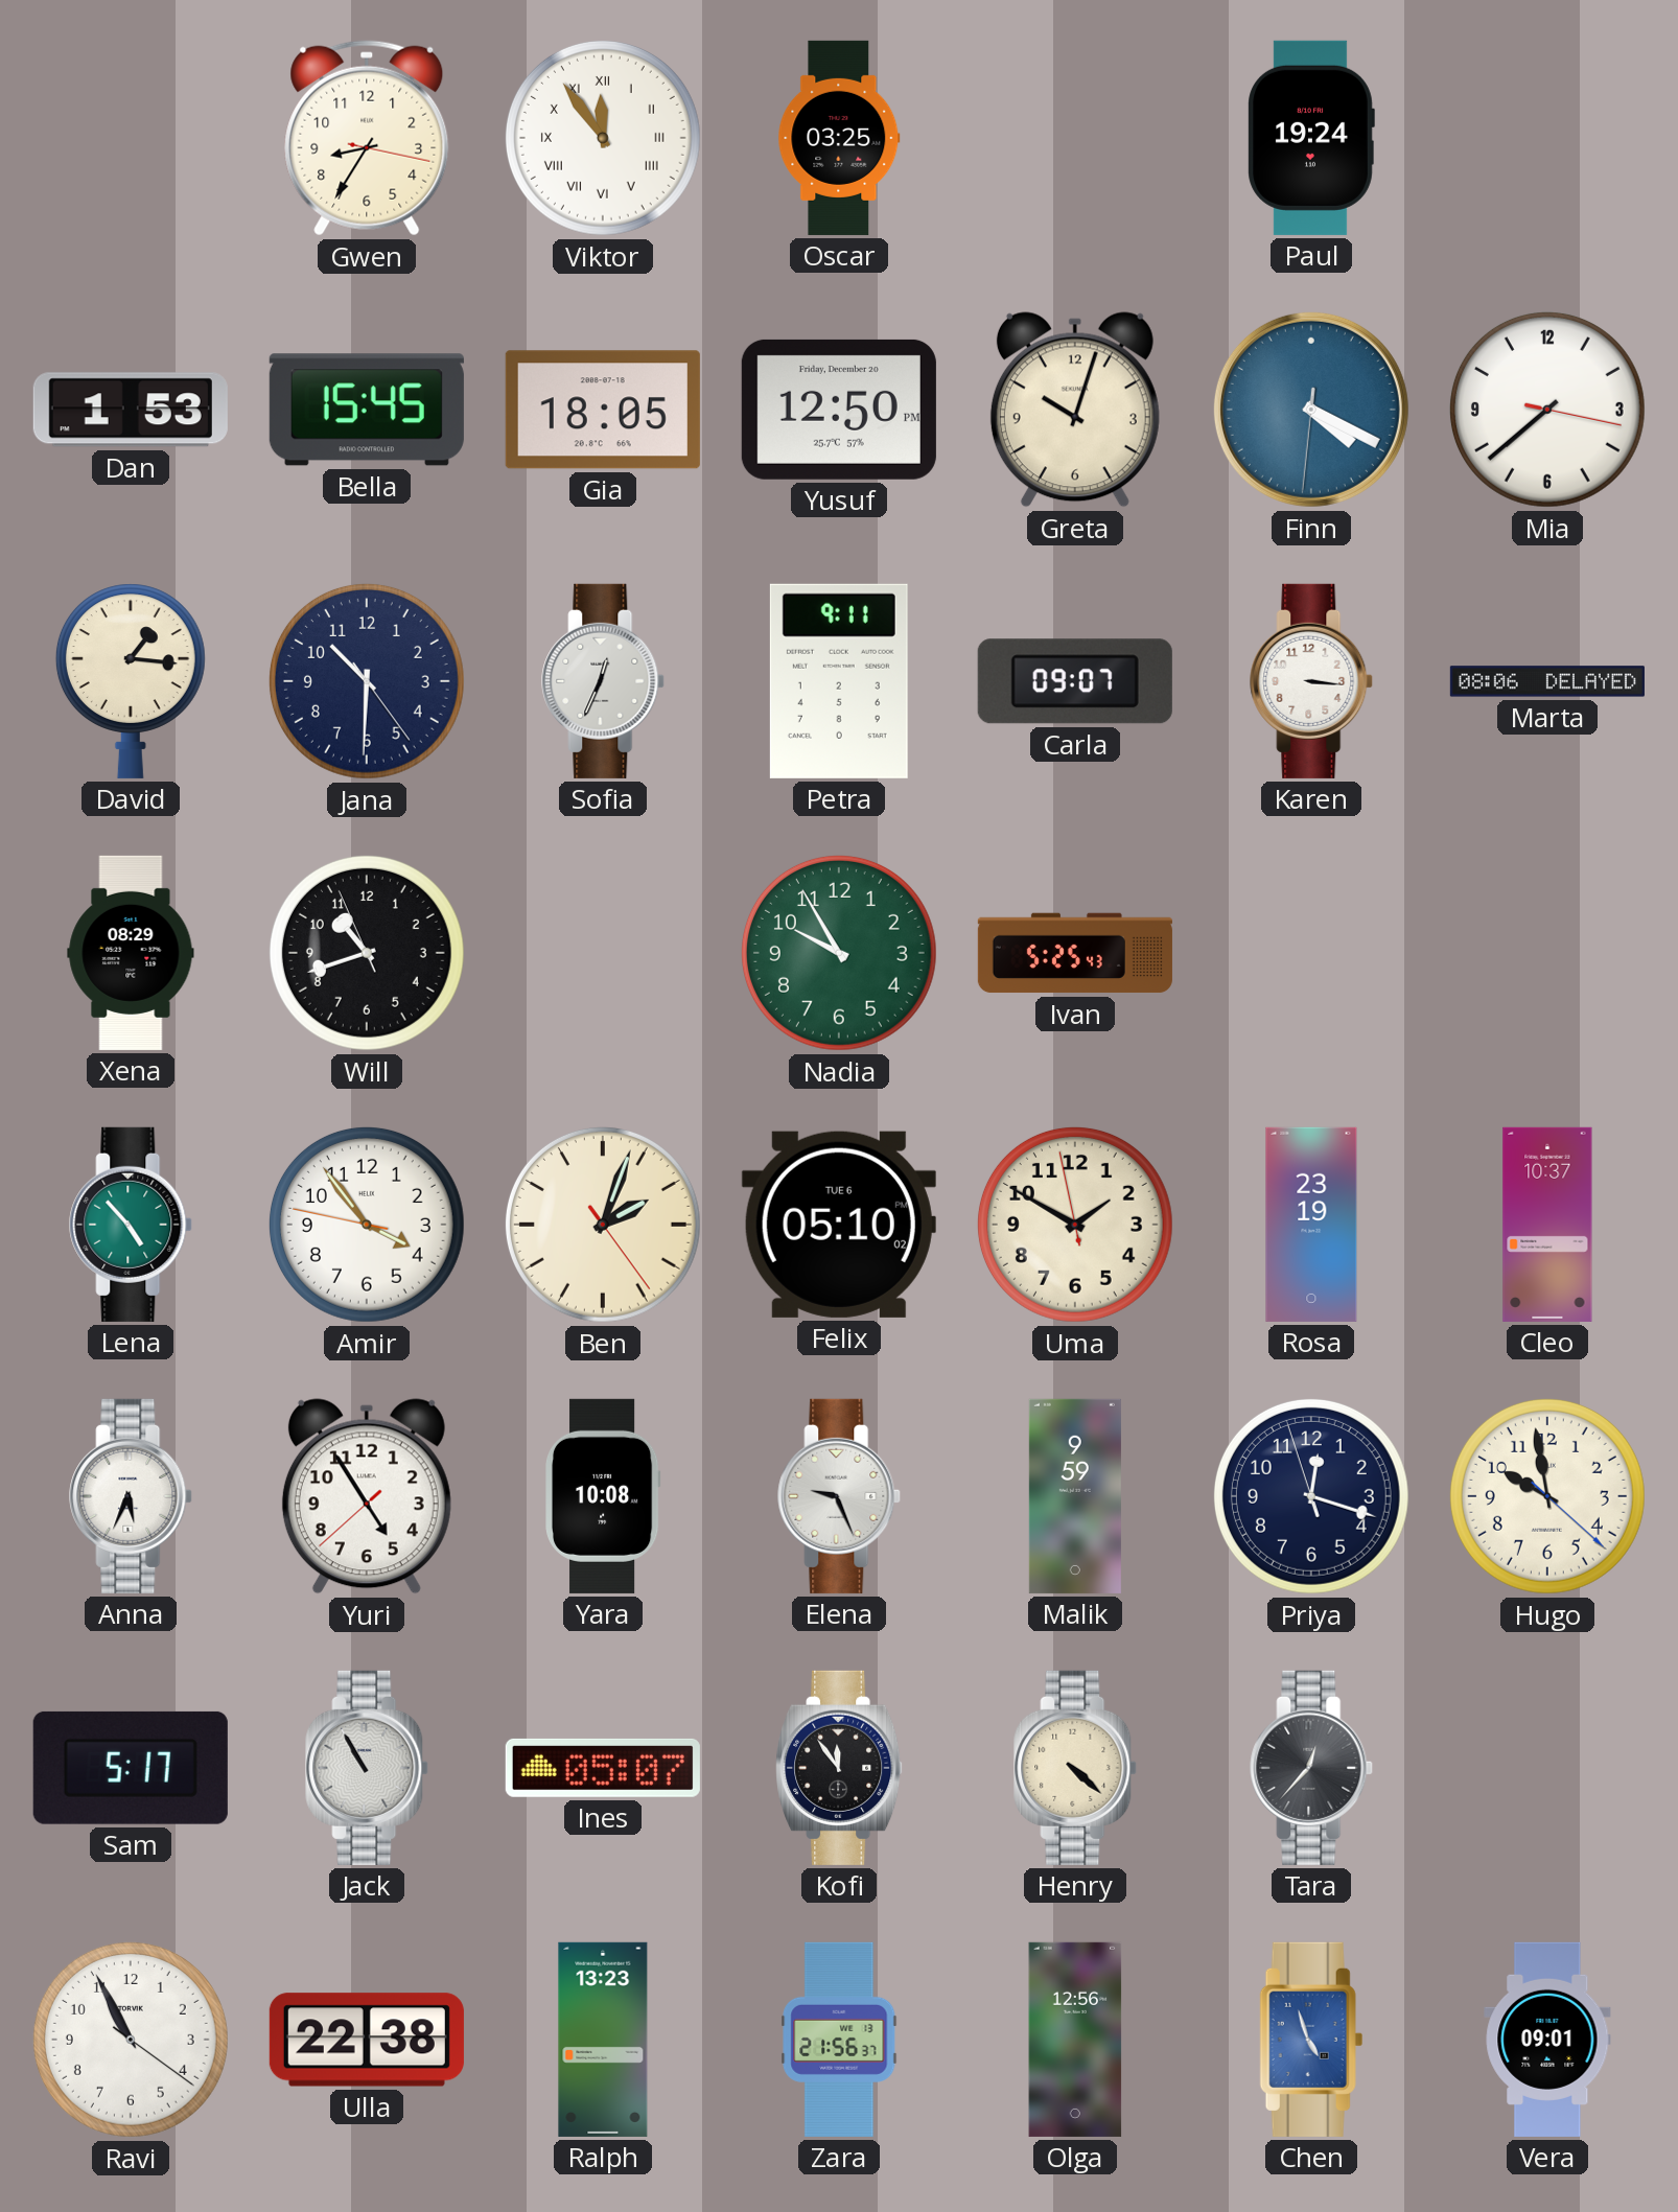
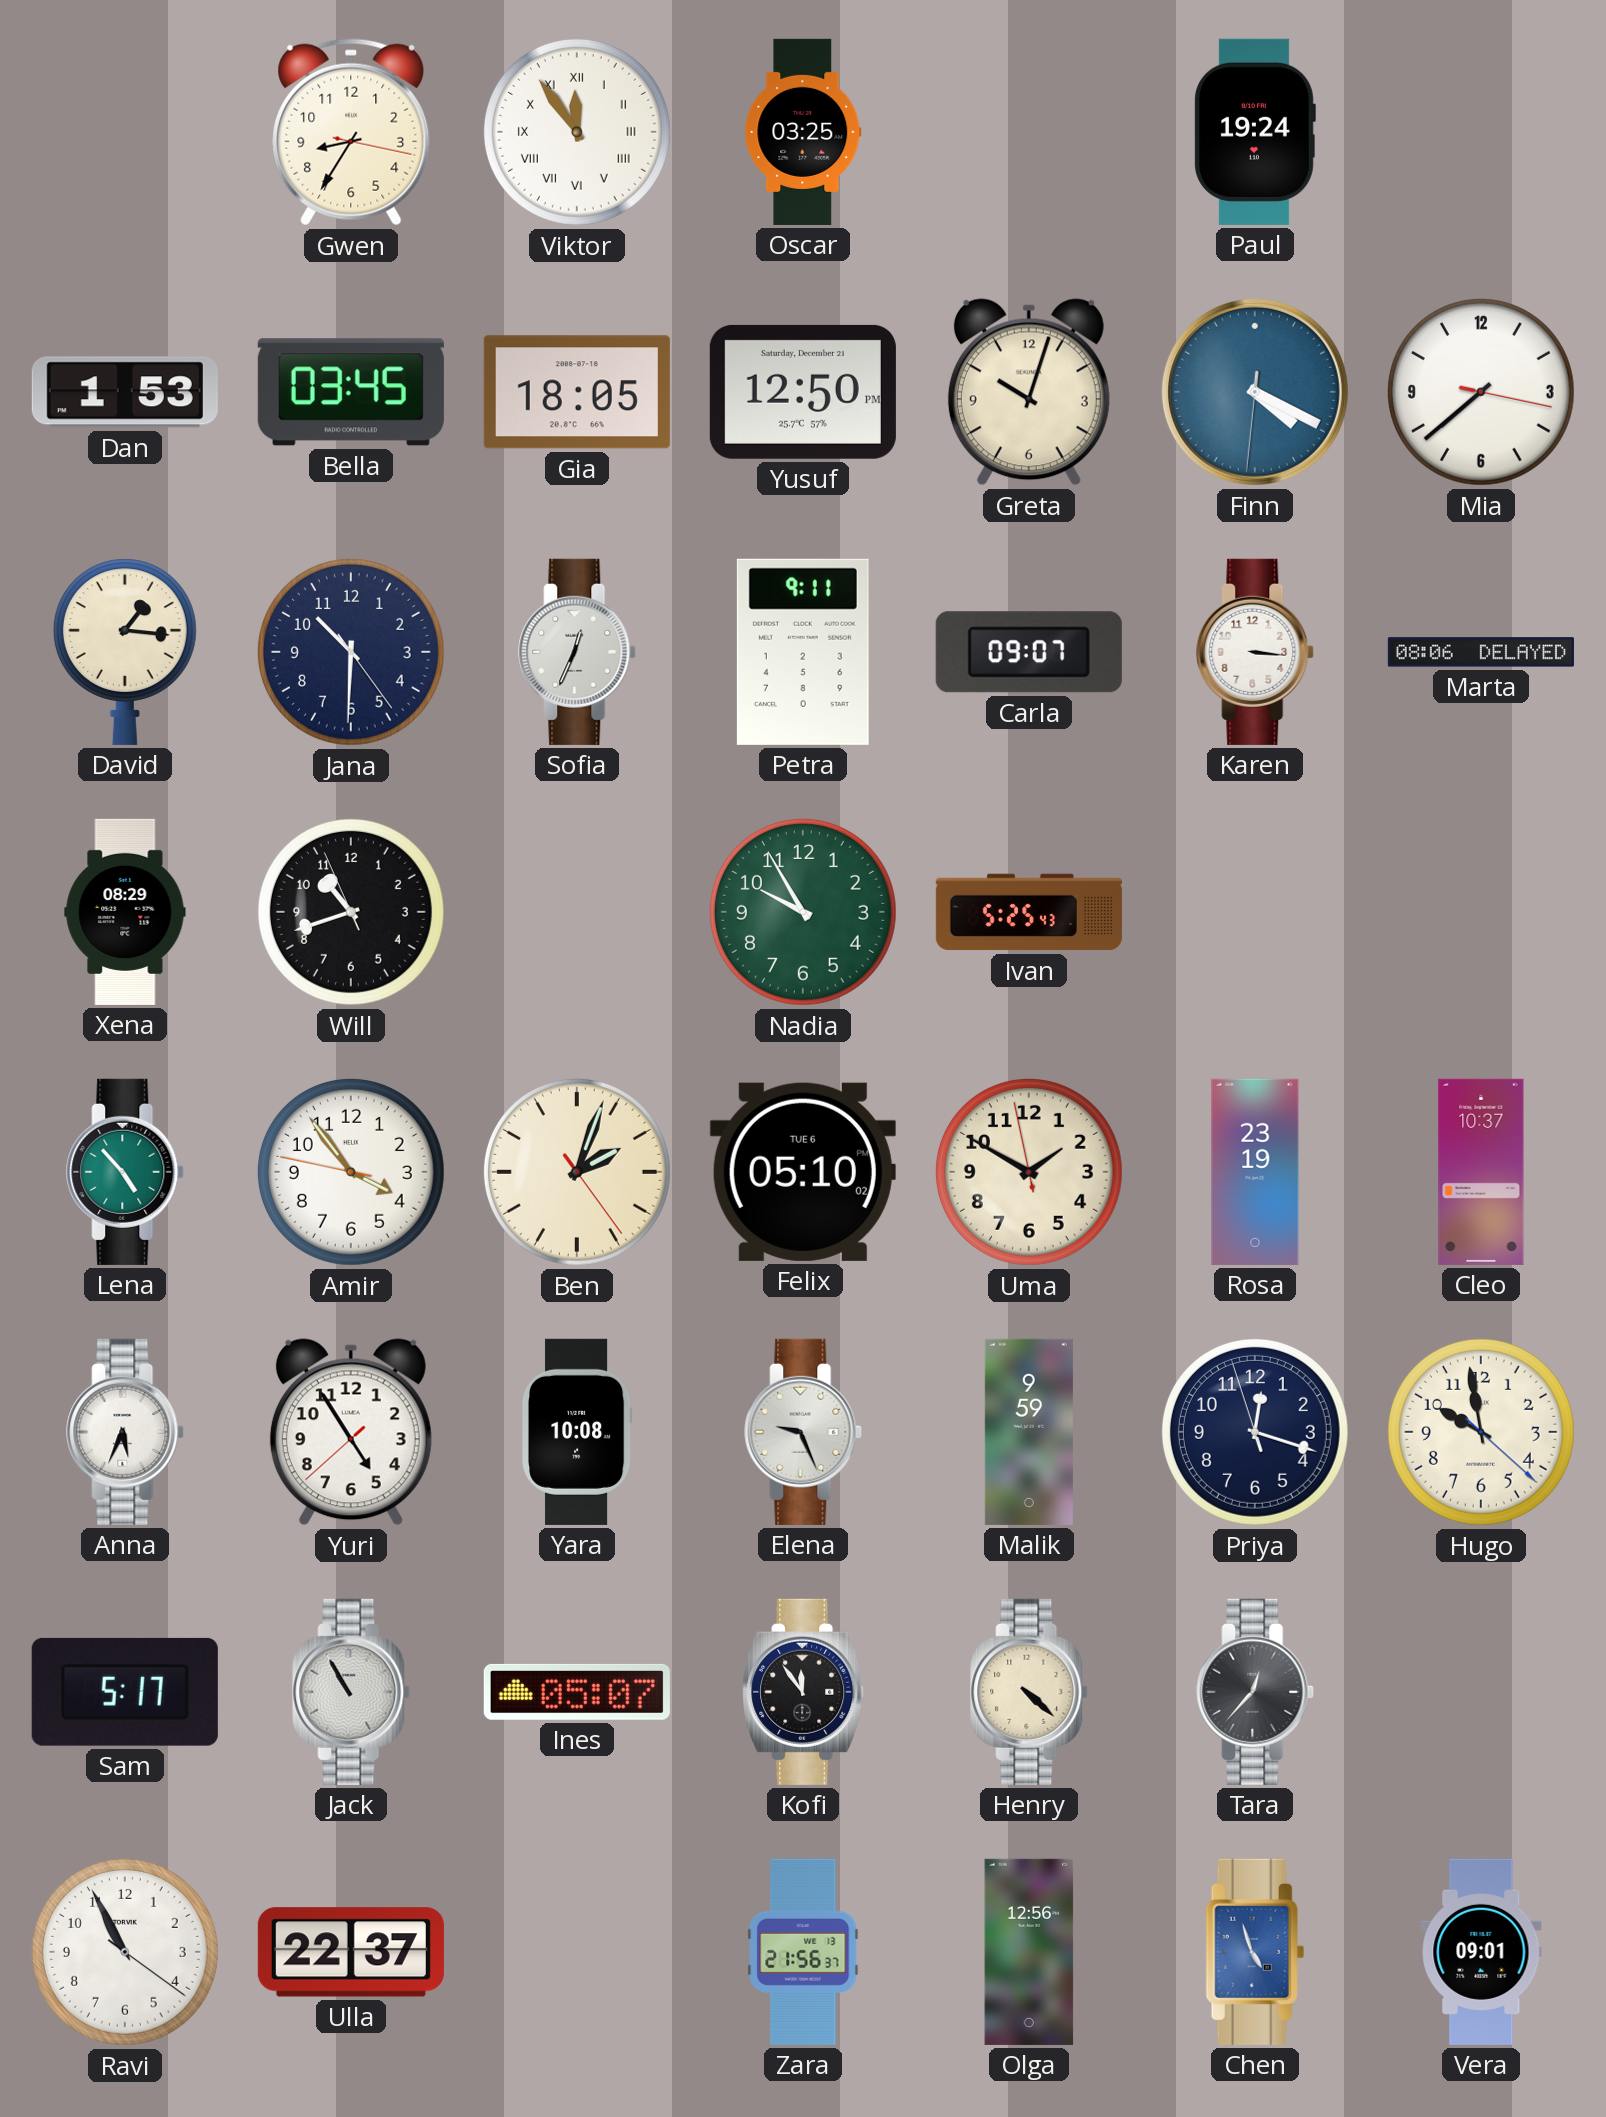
Bella: 15:45 -> 03:45 (351, 392)
Yusuf date: Friday, December 20 -> Saturday, December 21 (803, 392)
Ulla: 22:38 -> 22:37 (351, 1952)
Ralph: 13:23 -> none (603, 2040)
